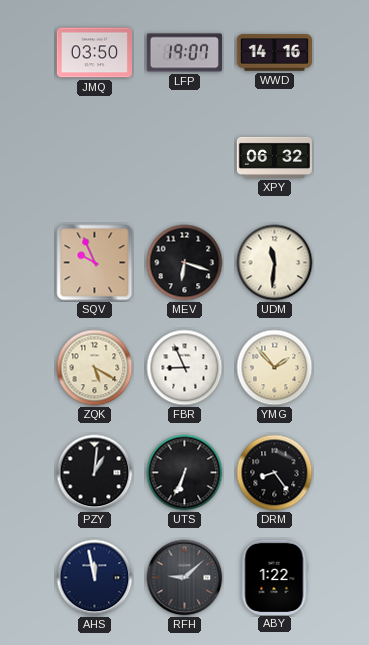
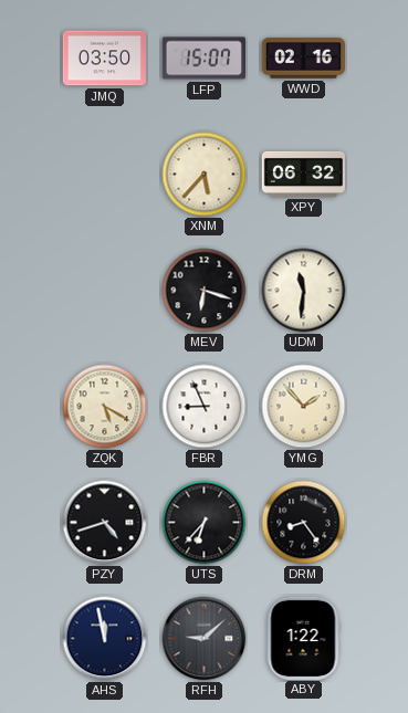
LFP: 19:07 -> 15:07 (203, 59)
WWD: 14:16 -> 02:16 (303, 59)
XNM: none -> 5:37 (205, 175)
SQV: 9:56 -> none (95, 263)
PZY: 1:01 -> 4:42 (105, 523)
UTS: 6:34 -> 6:37 (205, 523)
